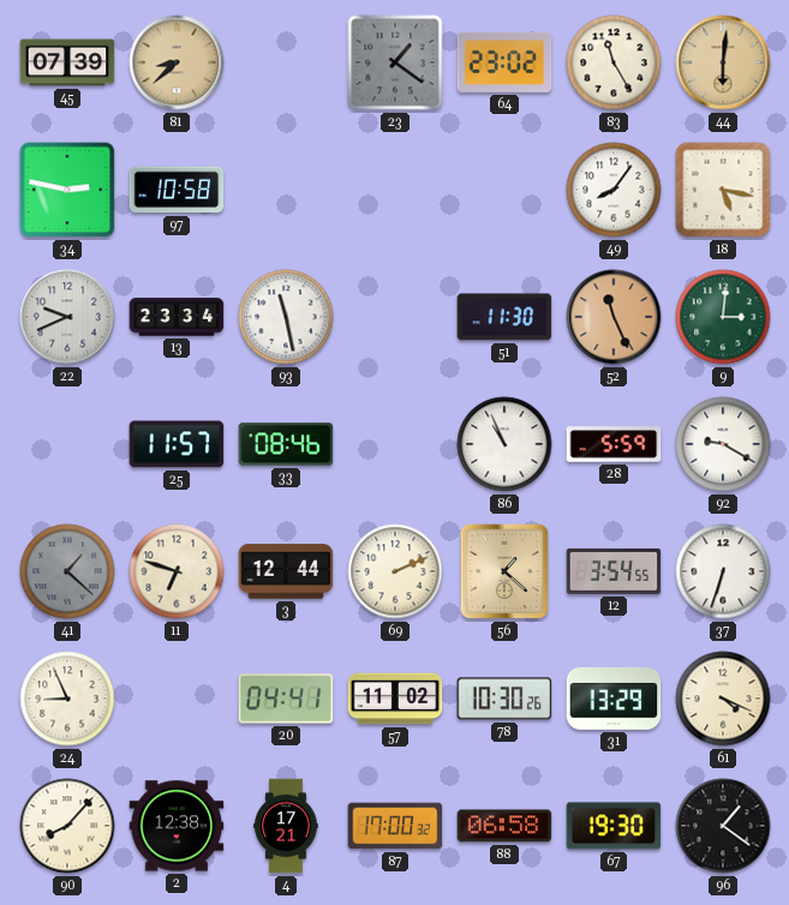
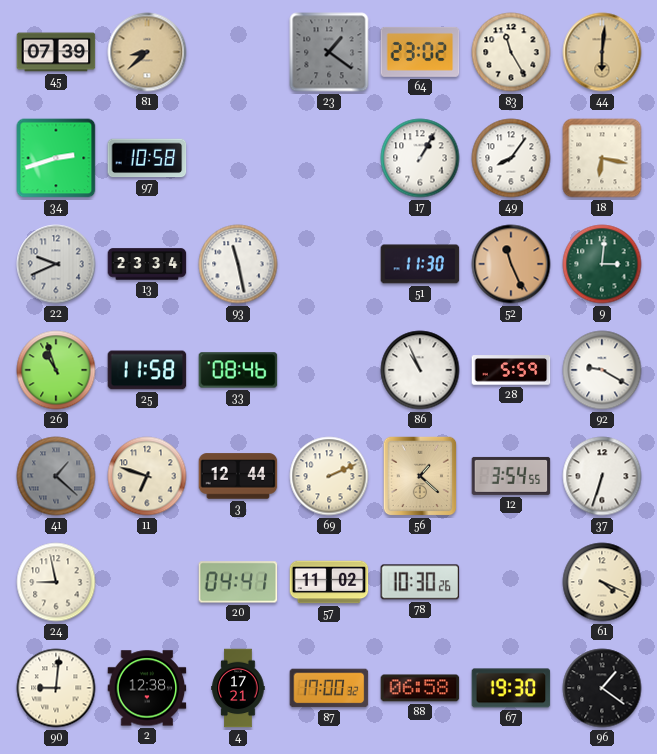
34: 2:47 -> 2:42 (56, 158)
17: none -> 1:05 (420, 158)
18: 5:17 -> 6:17 (602, 158)
26: none -> 10:57 (56, 370)
25: 11:57 -> 11:58 (147, 370)
24: 8:56 -> 8:58 (56, 582)
31: 13:29 -> none (614, 699)
90: 8:07 -> 9:01 (56, 688)
